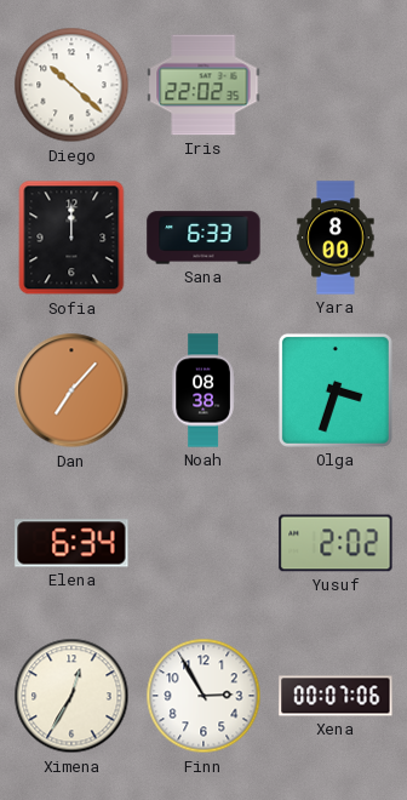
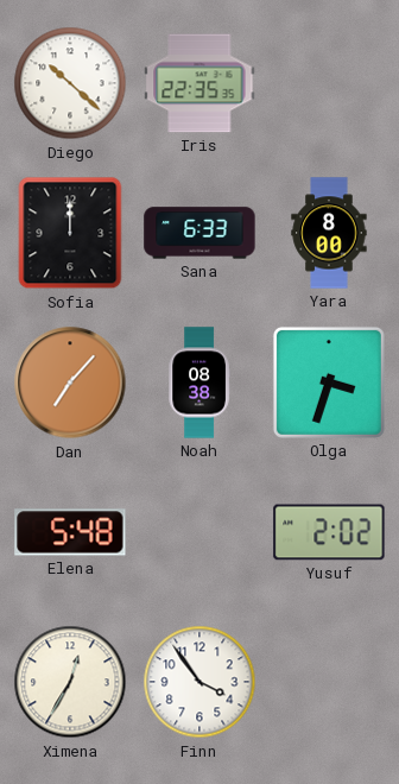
Iris: 22:02 -> 22:35 (199, 83)
Elena: 6:34 -> 5:48 (70, 532)
Finn: 2:55 -> 3:54 (199, 682)
Xena: 00:07 -> none (336, 696)
